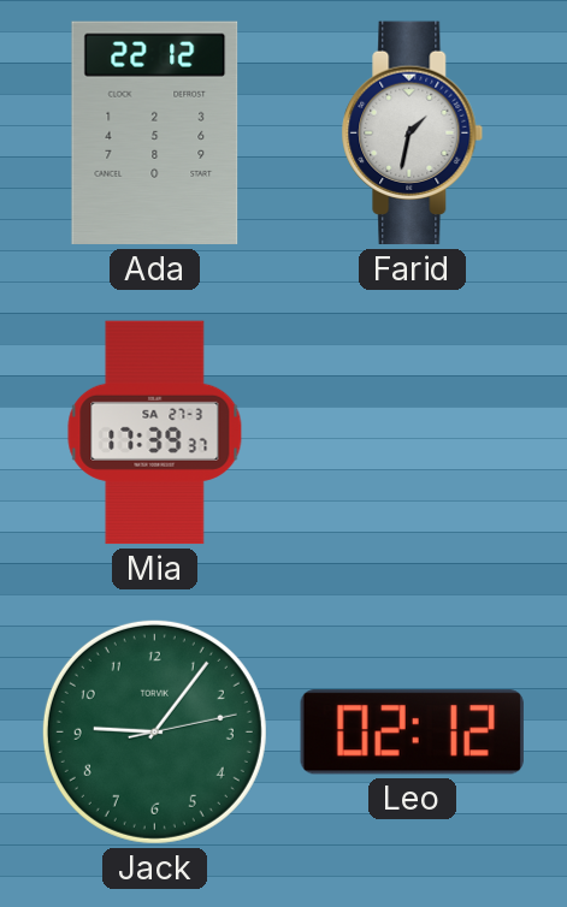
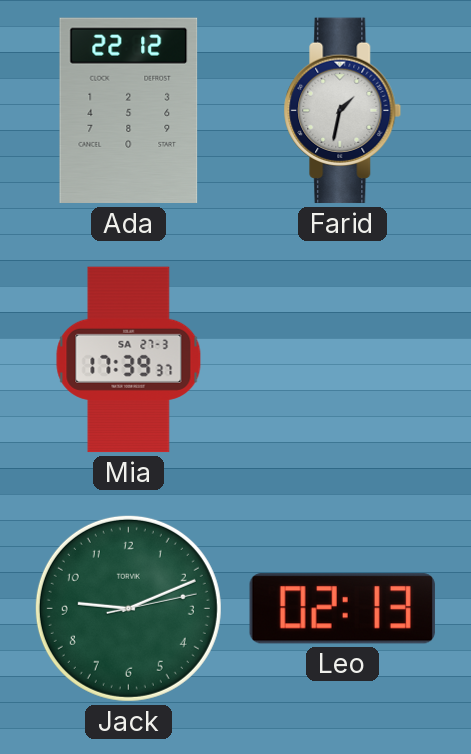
Jack: 9:06 -> 9:11 (128, 608)
Leo: 02:12 -> 02:13 (342, 609)
